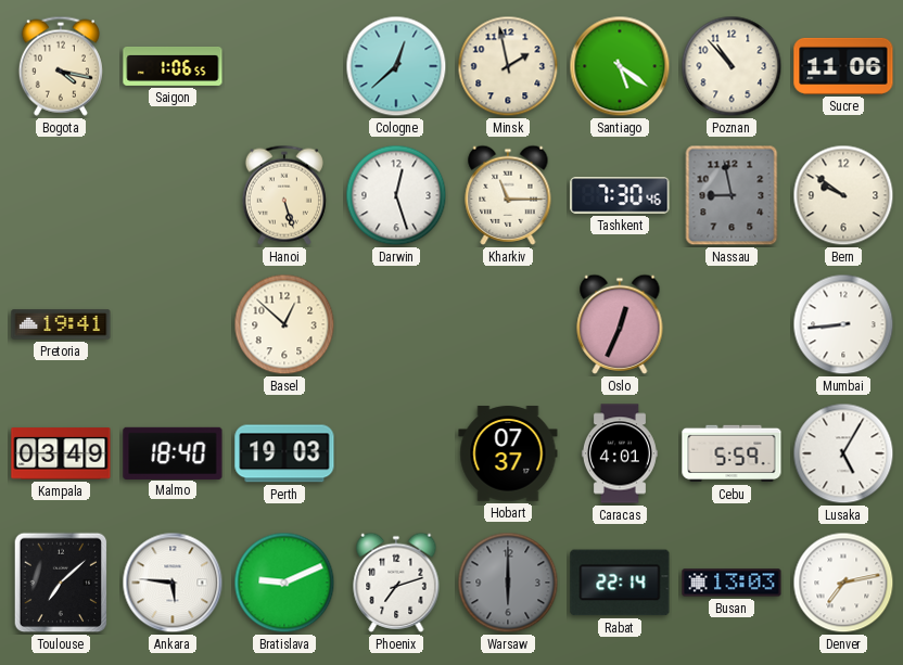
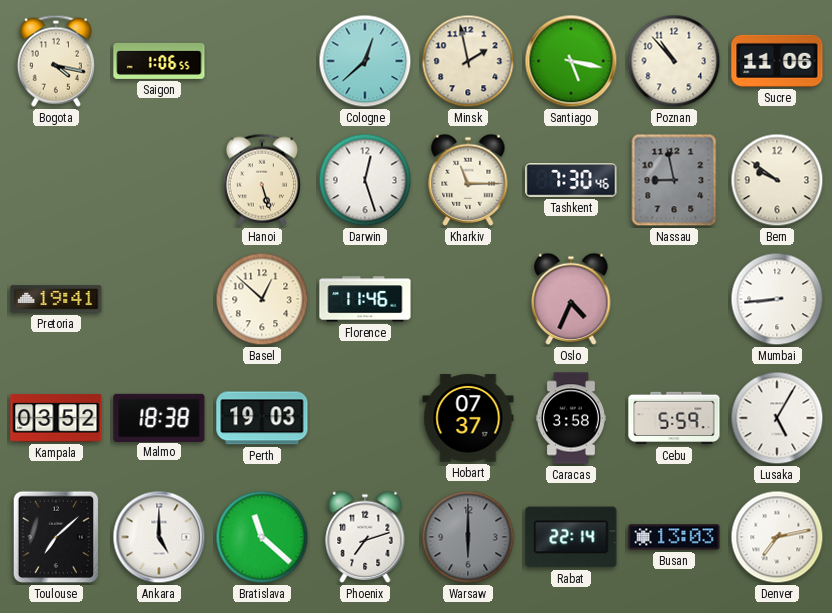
Santiago: 5:21 -> 5:17 (571, 61)
Florence: none -> 11:46 (365, 299)
Oslo: 12:34 -> 4:34 (571, 299)
Kampala: 03:49 -> 03:52 (56, 418)
Malmo: 18:40 -> 18:38 (159, 417)
Caracas: 4:01 -> 3:58 (571, 418)
Ankara: 5:46 -> 5:00 (159, 537)
Bratislava: 9:11 -> 11:22 (262, 537)
